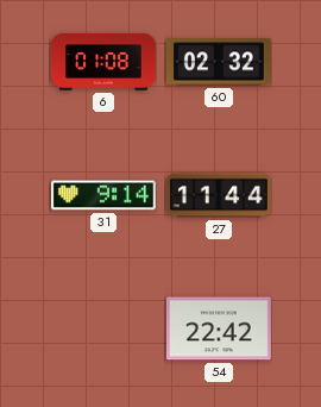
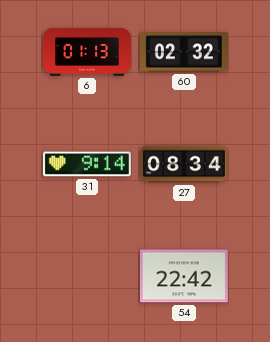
6: 01:08 -> 01:13 (87, 52)
27: 11:44 -> 08:34 (184, 164)
